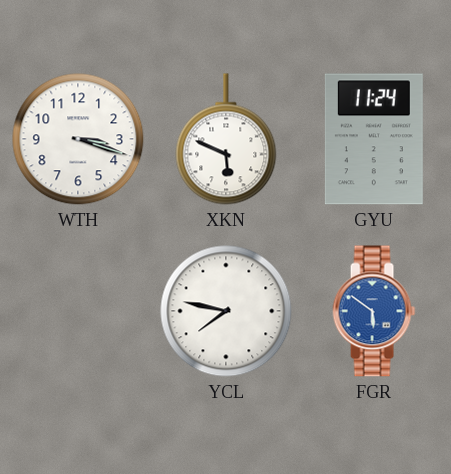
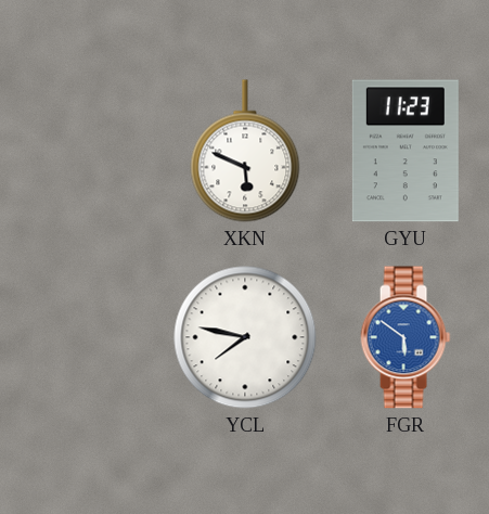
WTH: 3:18 -> none (78, 139)
GYU: 11:24 -> 11:23 (406, 151)
